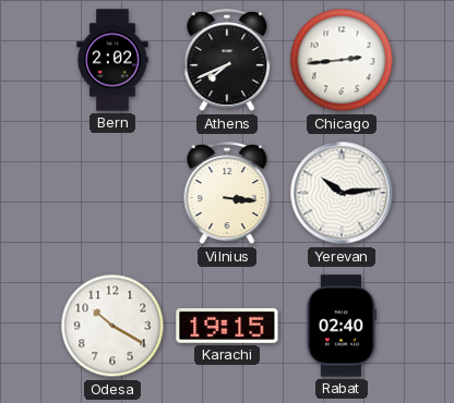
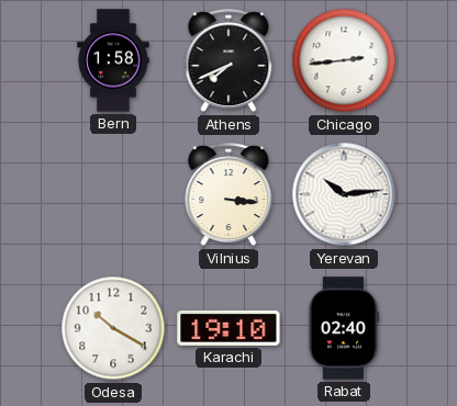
Bern: 2:02 -> 1:58 (113, 60)
Karachi: 19:15 -> 19:10 (228, 328)
